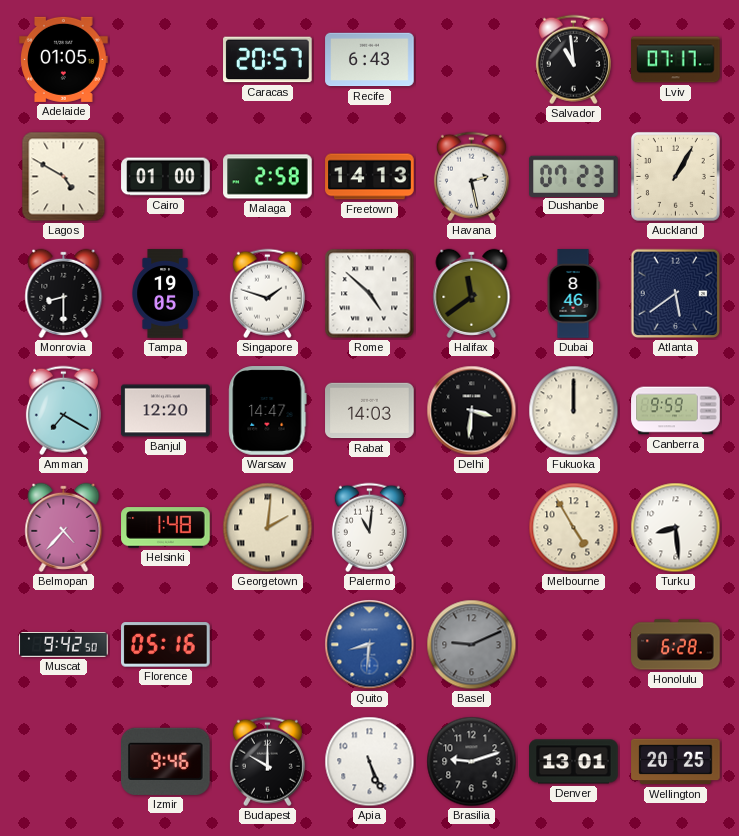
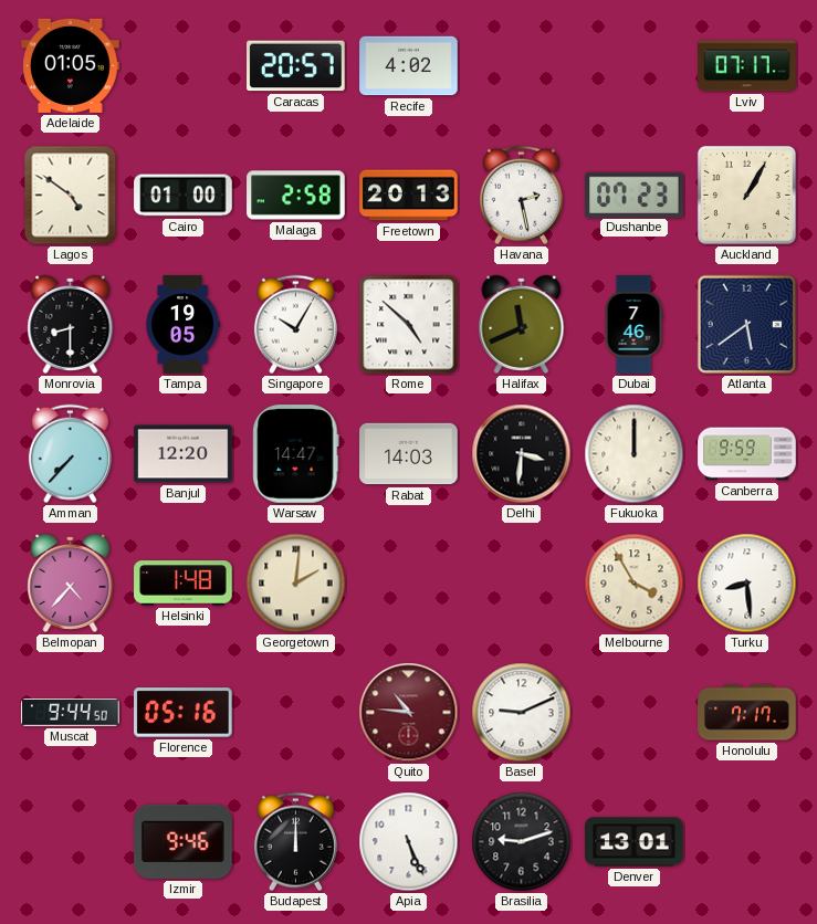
Recife: 6:43 -> 4:02 (409, 66)
Salvador: 10:59 -> none (573, 60)
Lagos: 4:50 -> 4:51 (71, 196)
Freetown: 14:13 -> 20:13 (409, 196)
Singapore: 1:48 -> 10:05 (295, 325)
Halifax: 11:39 -> 11:41 (522, 324)
Dubai: 8:46 -> 7:46 (633, 325)
Amman: 7:20 -> 7:37 (70, 454)
Palermo: 11:01 -> none (369, 528)
Melbourne: 4:55 -> 3:55 (635, 584)
Muscat: 9:42 -> 9:44 (71, 713)
Quito: 8:31 -> 10:46 (409, 713)
Quito dial: blue -> burgundy (409, 713)
Basel dial: grey -> white (522, 713)
Honolulu: 6:28 -> 7:17 (747, 713)
Budapest: 10:00 -> 12:00 (295, 842)
Wellington: 20:25 -> none (676, 762)
